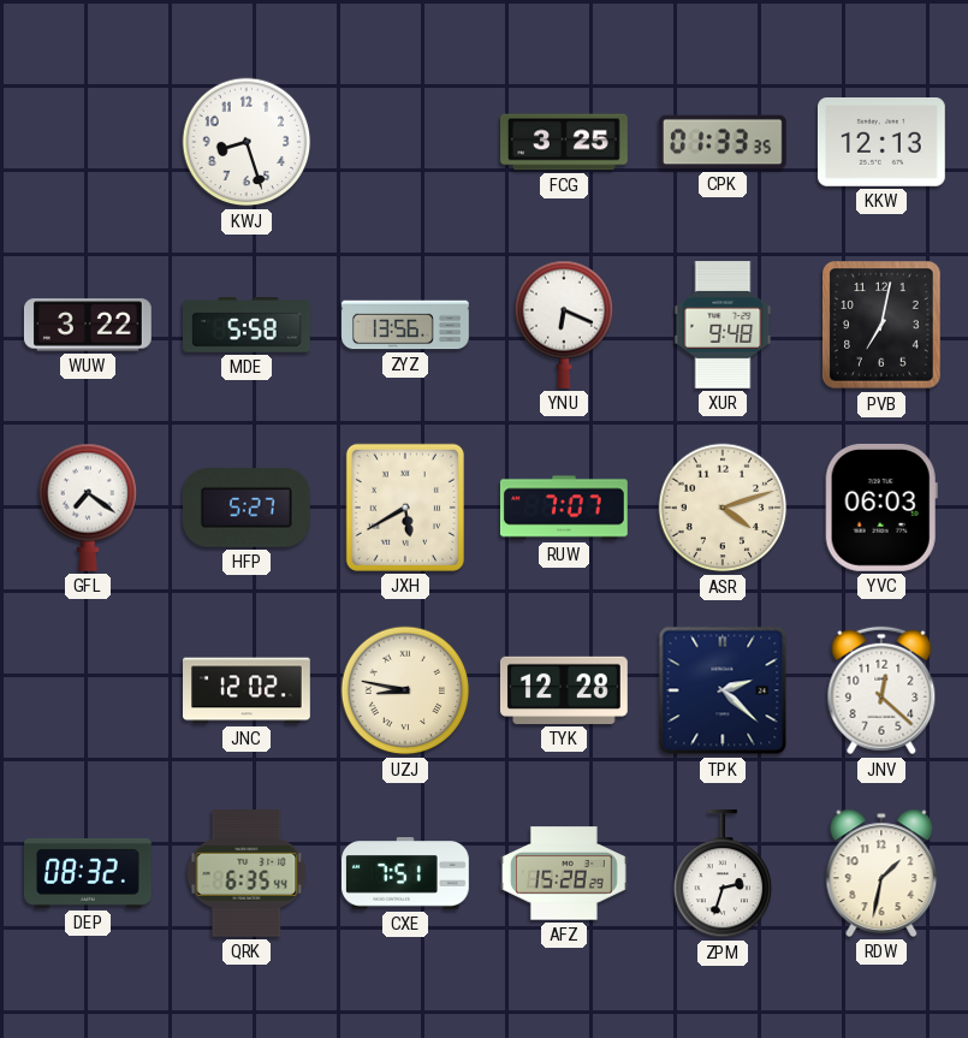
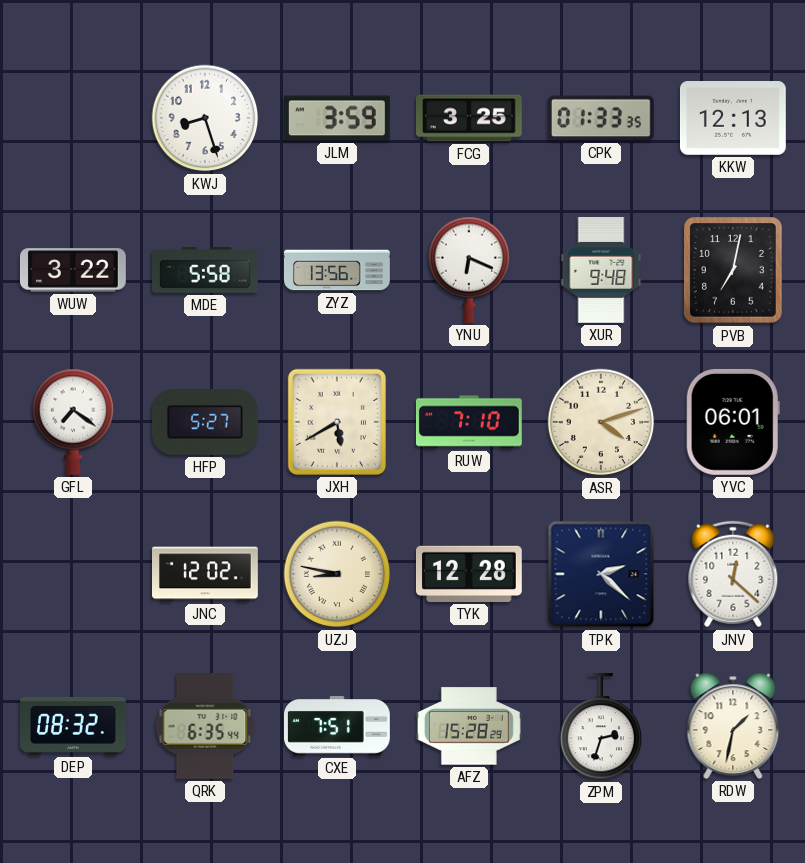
JLM: none -> 3:59 (337, 118)
RUW: 7:07 -> 7:10 (469, 422)
YVC: 06:03 -> 06:01 (733, 422)
